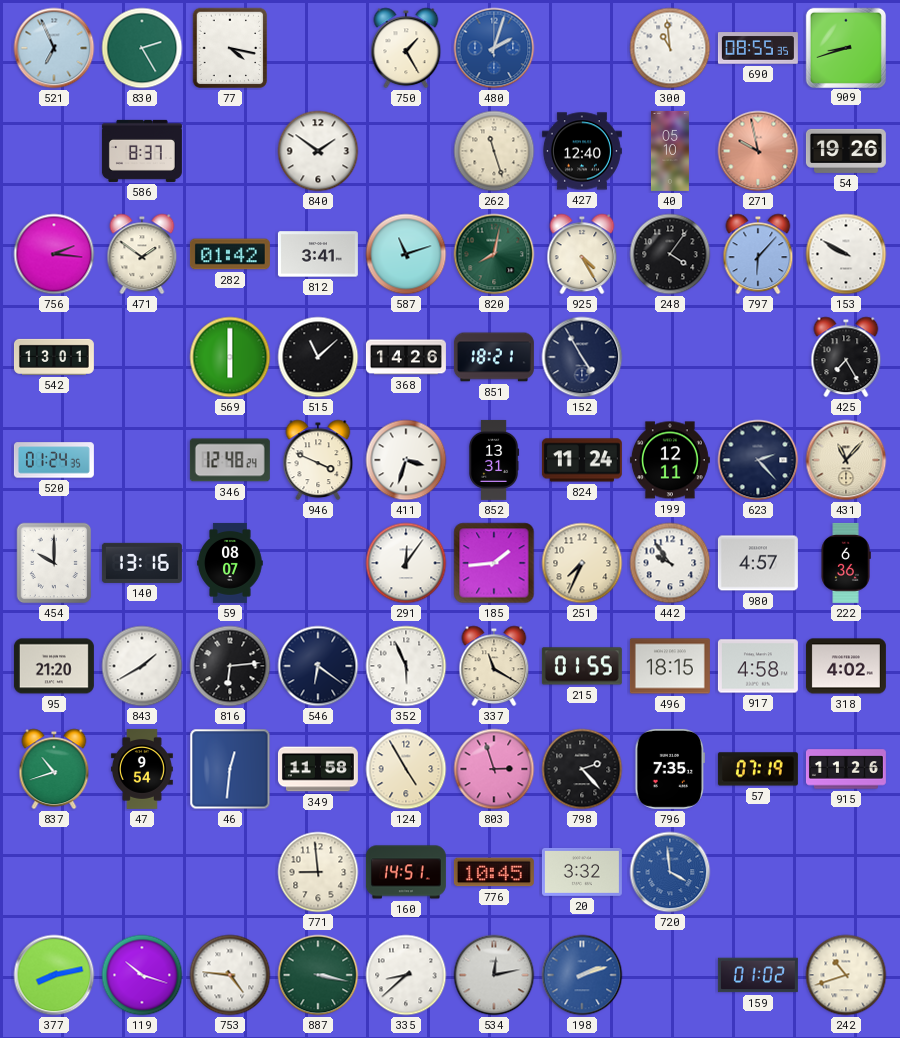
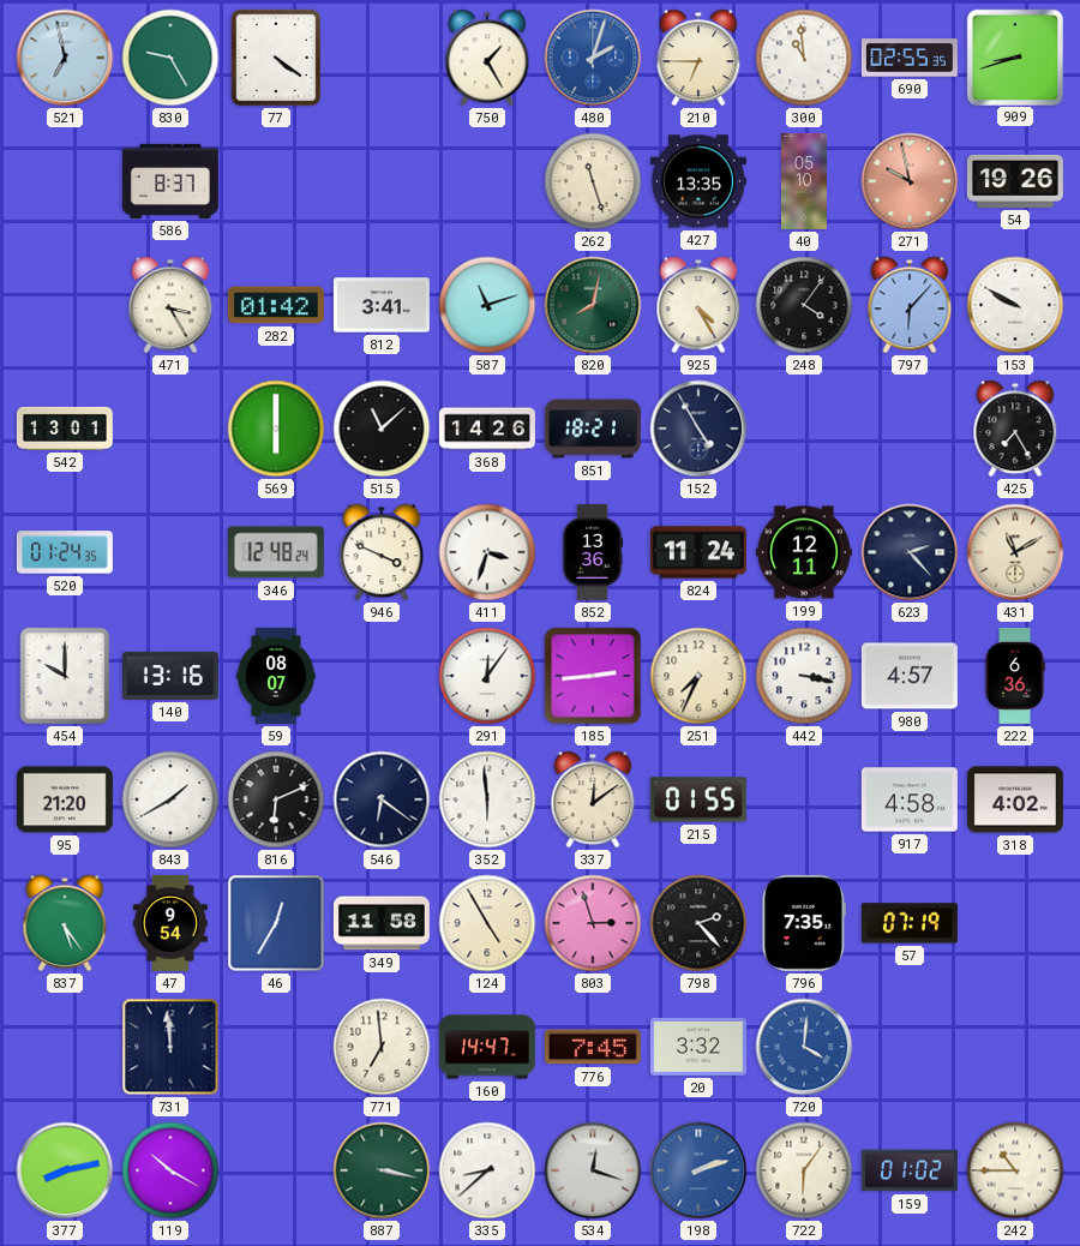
521: 6:56 -> 6:58 (65, 58)
830: 2:25 -> 9:25 (170, 58)
77: 4:17 -> 4:21 (276, 58)
210: none -> 6:45 (698, 58)
690: 08:55 -> 02:55 (910, 58)
840: 1:51 -> none (318, 151)
427: 12:40 -> 13:35 (698, 181)
756: 2:16 -> none (54, 254)
471: 1:51 -> 3:25 (170, 305)
852: 13:31 -> 13:36 (593, 552)
431: 11:07 -> 11:10 (1015, 552)
185: 1:44 -> 2:44 (593, 676)
442: 9:54 -> 3:17 (804, 676)
816: 6:14 -> 6:11 (276, 799)
352: 5:56 -> 5:59 (487, 799)
337: 11:20 -> 12:09 (593, 799)
496: 18:15 -> none (670, 666)
837: 10:42 -> 5:24 (65, 923)
46: 12:31 -> 12:35 (276, 923)
915: 11:26 -> none (846, 769)
731: none -> 11:59 (170, 1047)
771: 8:59 -> 6:59 (382, 1047)
160: 14:51 -> 14:47 (487, 1047)
776: 10:45 -> 7:45 (593, 1047)
720: 3:59 -> 4:01 (804, 1047)
119: 10:18 -> 10:20 (170, 1170)
753: 4:46 -> none (230, 975)
534: 12:13 -> 12:18 (593, 1170)
722: none -> 6:06 (804, 1170)
242: 10:42 -> 10:45 (1015, 1170)
